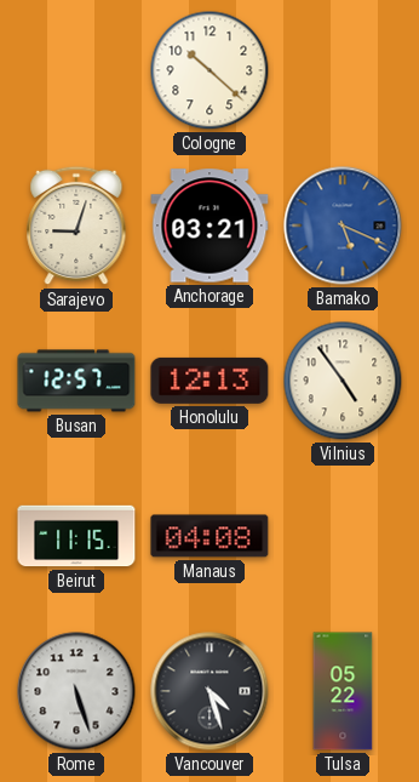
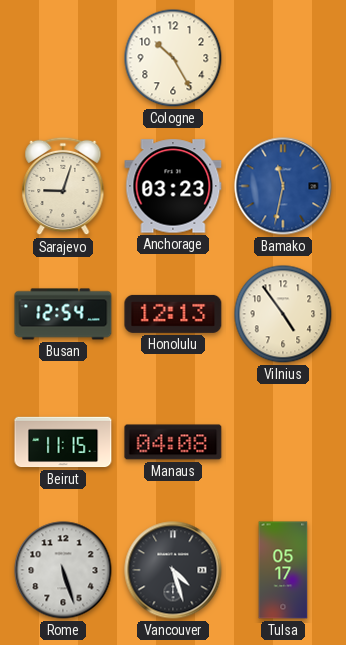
Cologne: 10:22 -> 10:25 (173, 58)
Anchorage: 03:21 -> 03:23 (173, 186)
Bamako: 5:19 -> 11:32 (283, 186)
Busan: 12:57 -> 12:54 (63, 314)
Tulsa: 05:22 -> 05:17 (283, 570)
